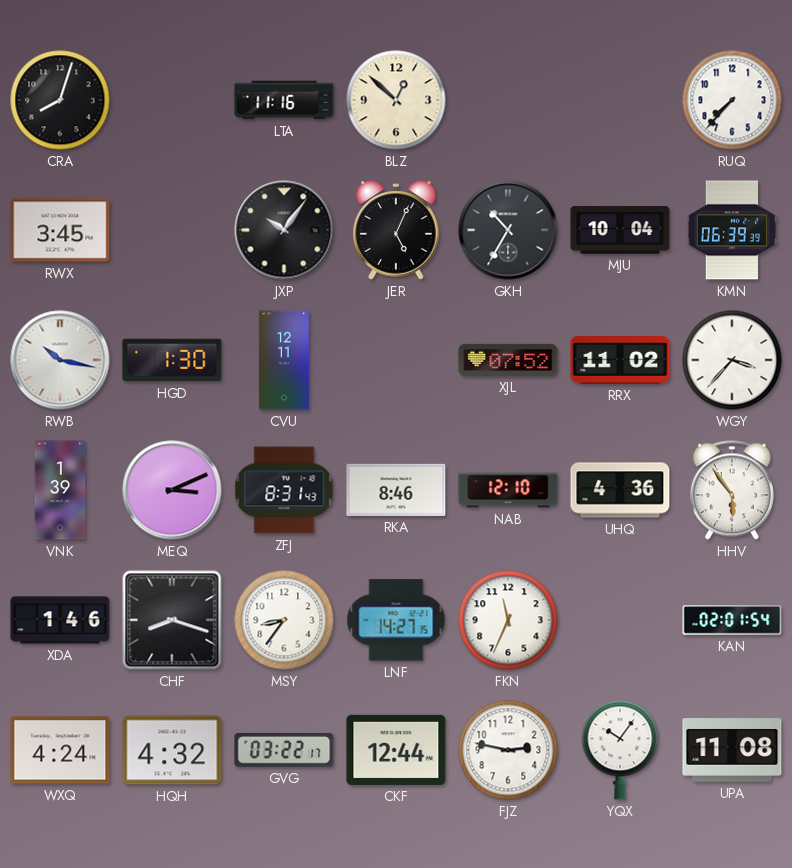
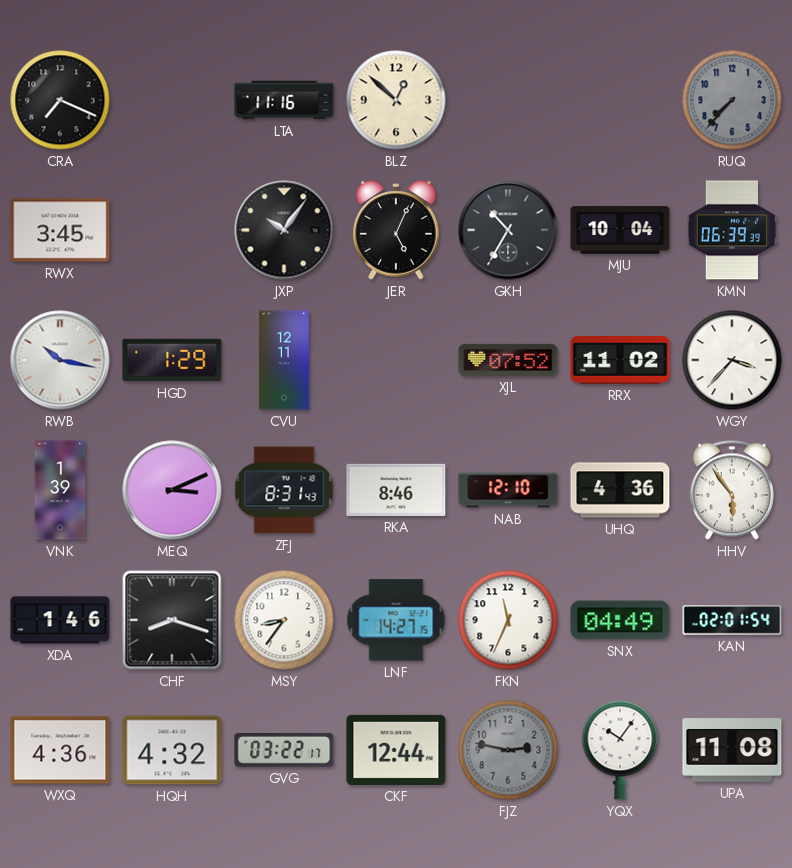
CRA: 8:03 -> 7:19 (60, 100)
RUQ dial: white -> grey (732, 100)
HGD: 1:30 -> 1:29 (172, 360)
SNX: none -> 04:49 (620, 620)
WXQ: 4:24 -> 4:36 (60, 750)
FJZ dial: white -> grey (508, 750)
